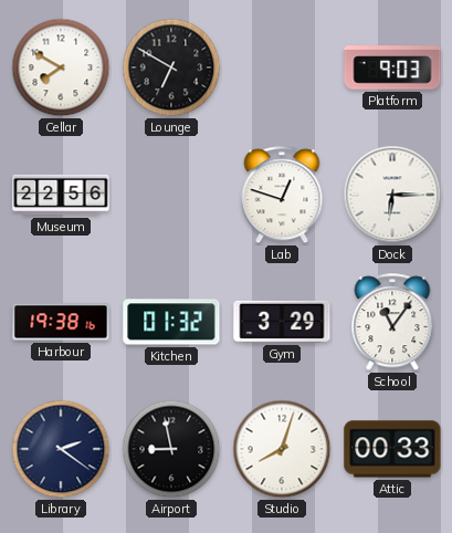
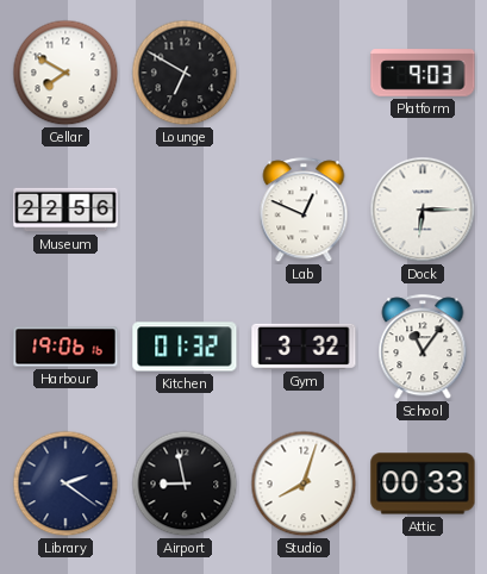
Lab: 12:48 -> 12:49 (304, 211)
Harbour: 19:38 -> 19:06 (65, 347)
Gym: 3:29 -> 3:32 (304, 347)
